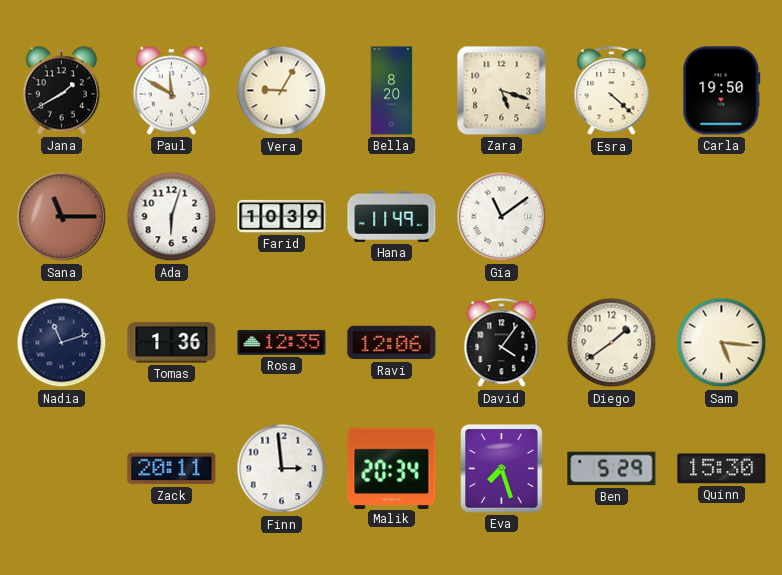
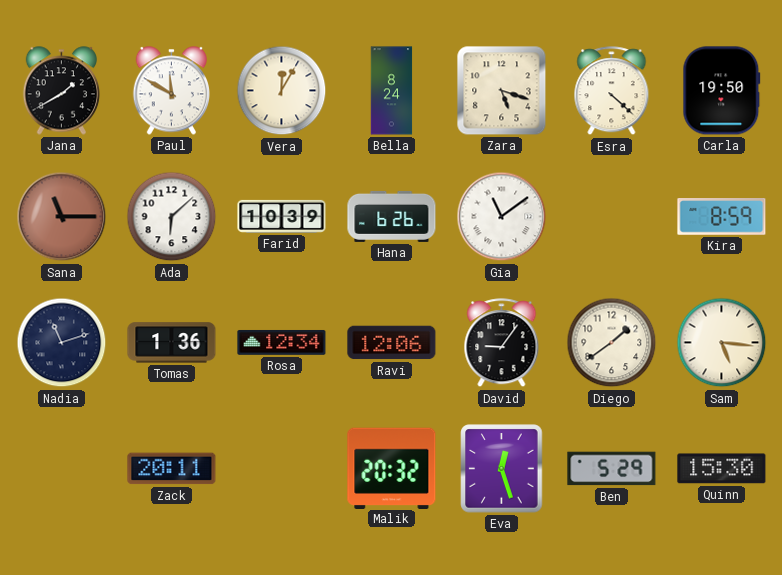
Vera: 9:05 -> 12:05 (282, 91)
Bella: 8:20 -> 8:24 (392, 91)
Ada: 6:03 -> 6:08 (172, 217)
Hana: 11:49 -> 6:26 (392, 216)
Kira: none -> 8:59 (722, 217)
Rosa: 12:35 -> 12:34 (282, 343)
David: 4:06 -> 9:06 (502, 343)
Finn: 2:59 -> none (282, 469)
Malik: 20:34 -> 20:32 (392, 468)
Eva: 7:27 -> 12:27 (502, 469)
